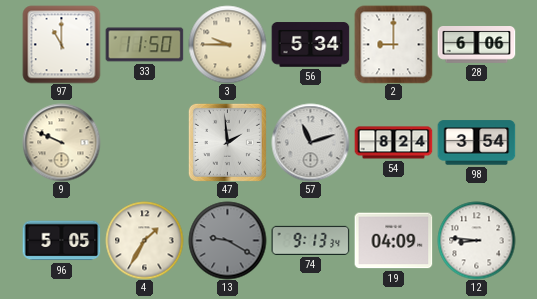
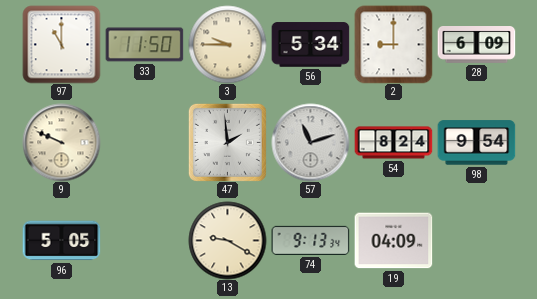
28: 6:06 -> 6:09 (476, 45)
98: 3:54 -> 9:54 (476, 143)
4: 1:35 -> none (144, 240)
13 dial: grey -> cream (227, 240)
12: 8:46 -> none (476, 240)
